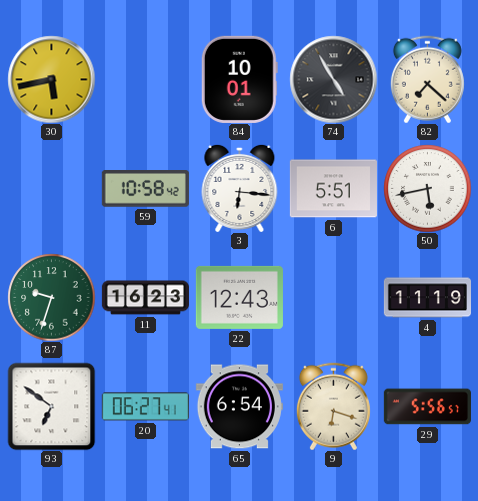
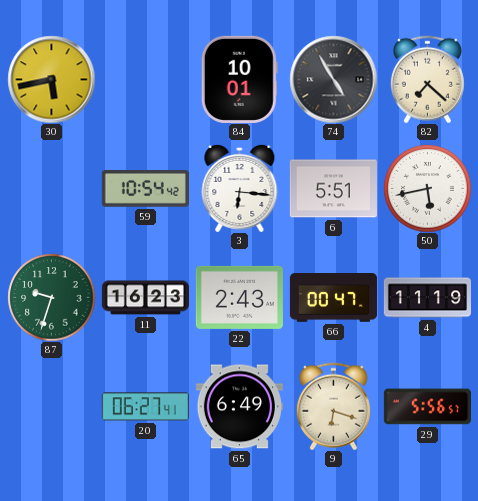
59: 10:58 -> 10:54 (145, 189)
22: 12:43 -> 2:43 (239, 297)
66: none -> 00:47 (333, 298)
93: 6:51 -> none (51, 406)
65: 6:54 -> 6:49 (239, 407)
